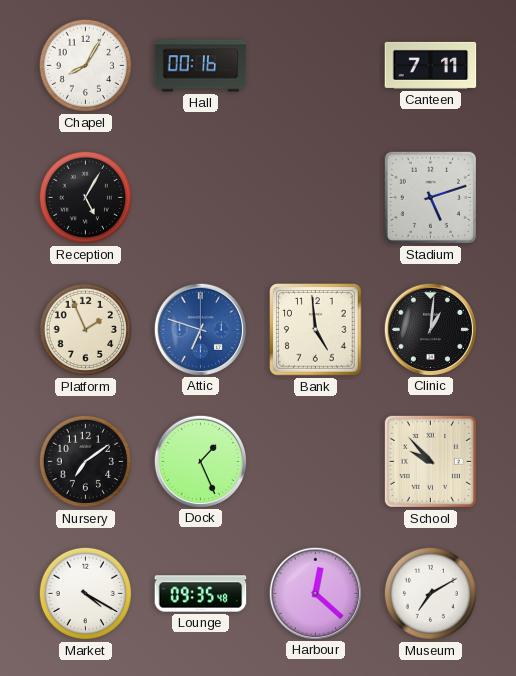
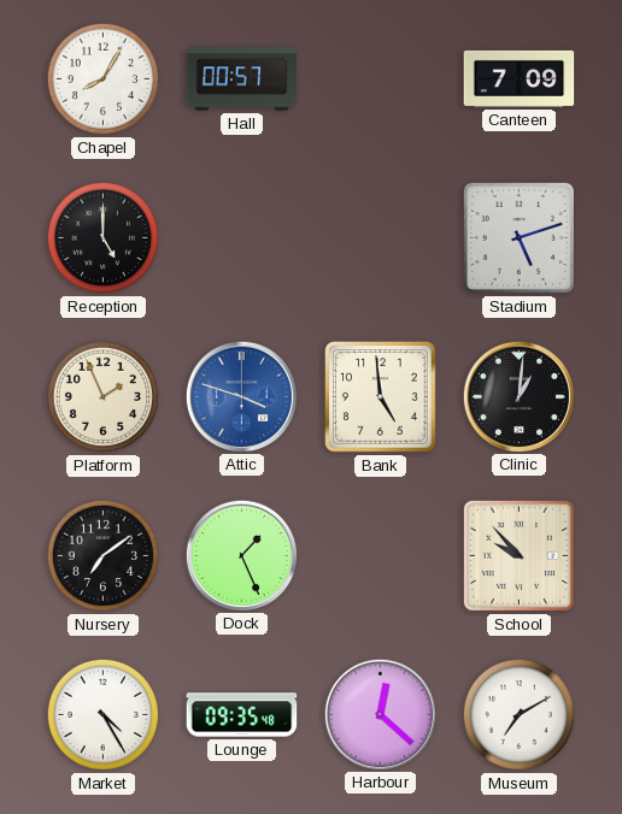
Hall: 00:16 -> 00:57 (242, 79)
Canteen: 7:11 -> 7:09 (520, 78)
Reception: 5:05 -> 5:00 (102, 237)
Attic: 6:48 -> 3:48 (241, 396)
Market: 4:20 -> 4:25 (102, 714)
